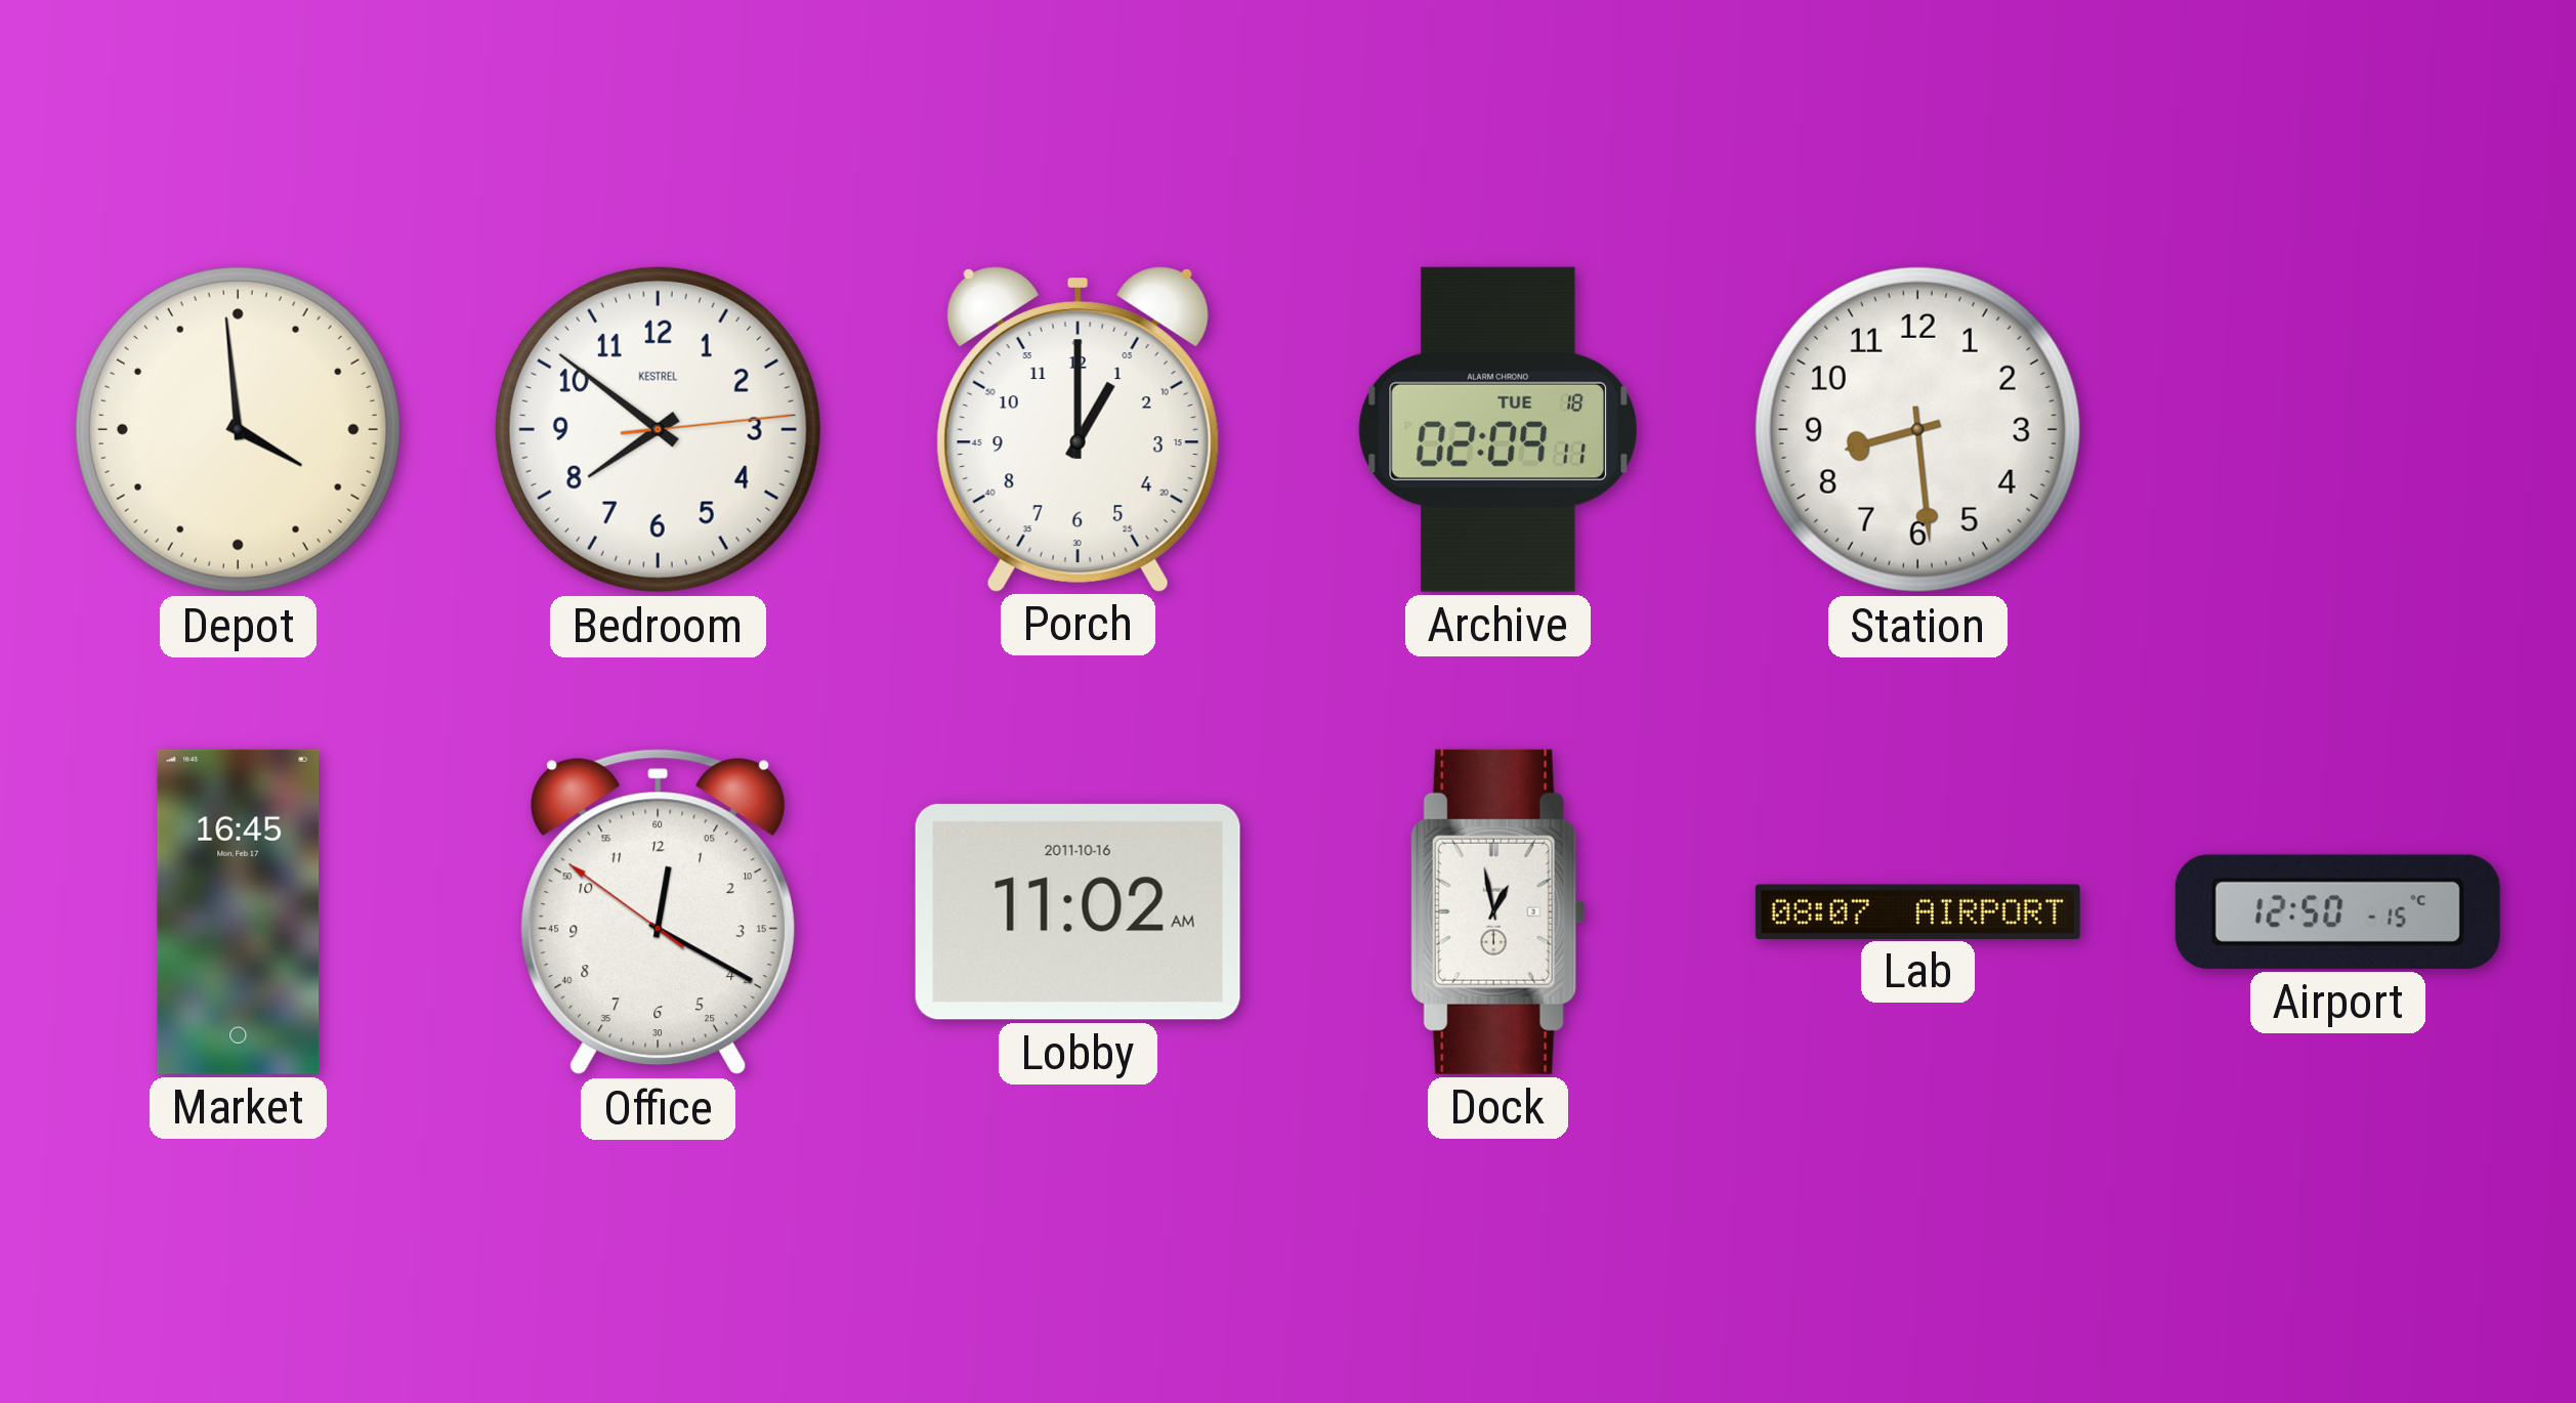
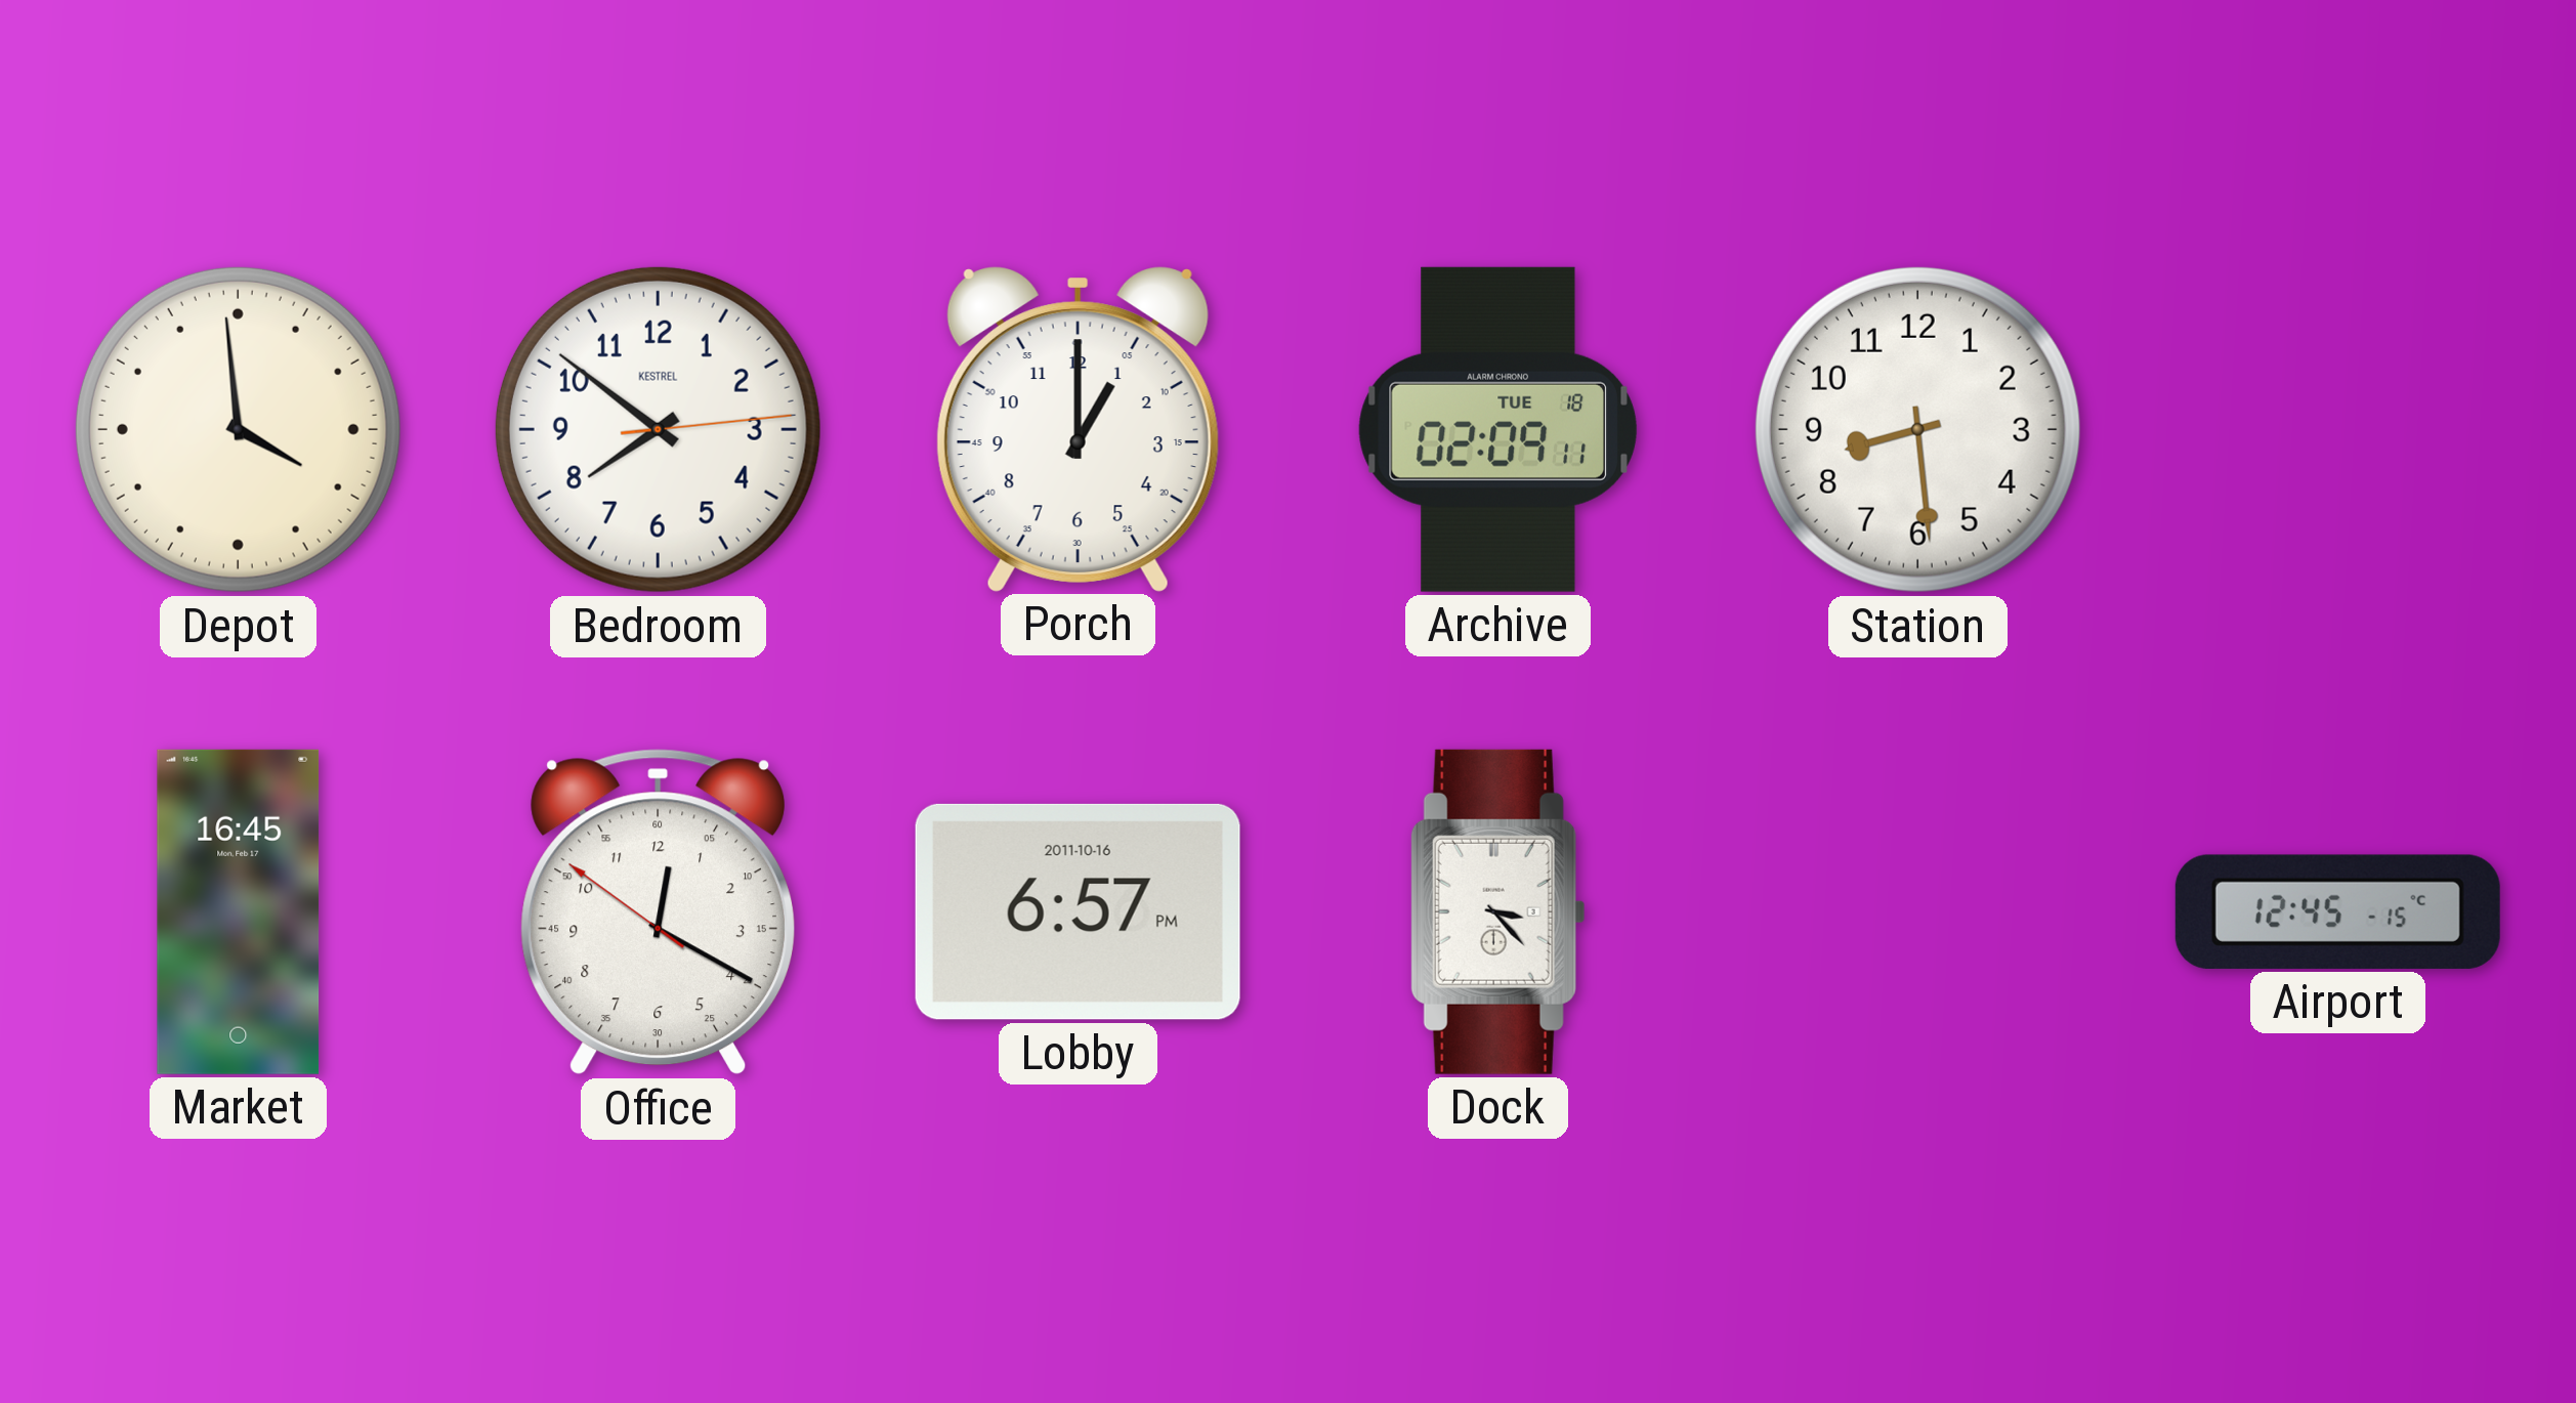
Lobby: 11:02 -> 6:57 (1078, 911)
Dock: 12:58 -> 3:23 (1498, 911)
Lab: 08:07 -> none (1917, 911)
Airport: 12:50 -> 12:45 (2337, 911)
